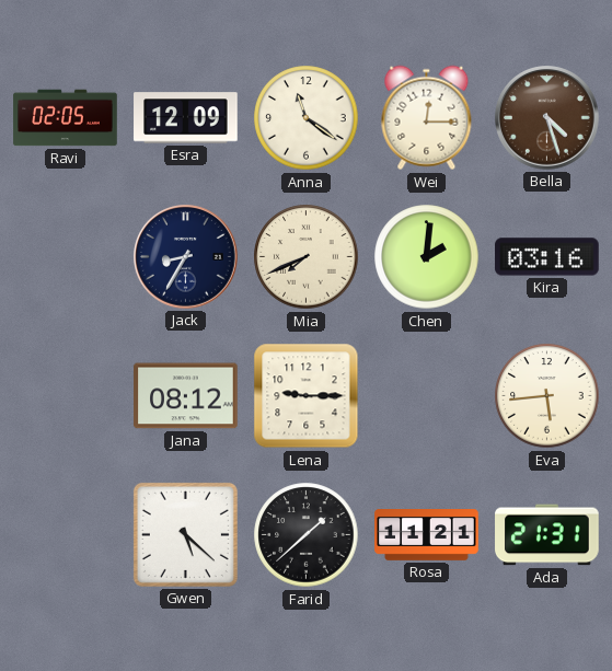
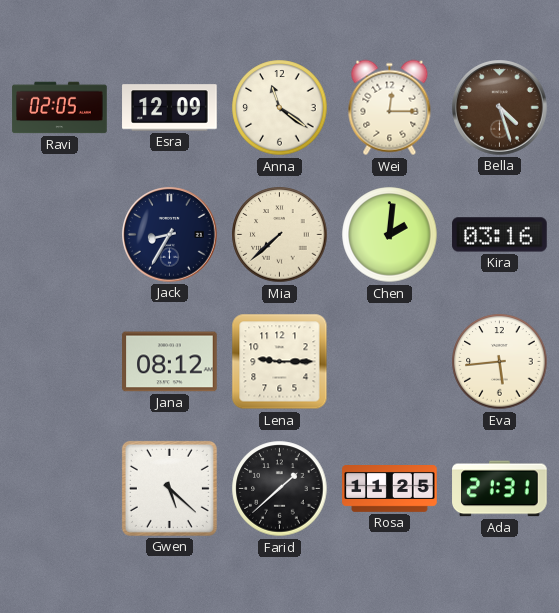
Mia: 7:41 -> 7:38 (280, 235)
Rosa: 11:21 -> 11:25 (390, 489)
